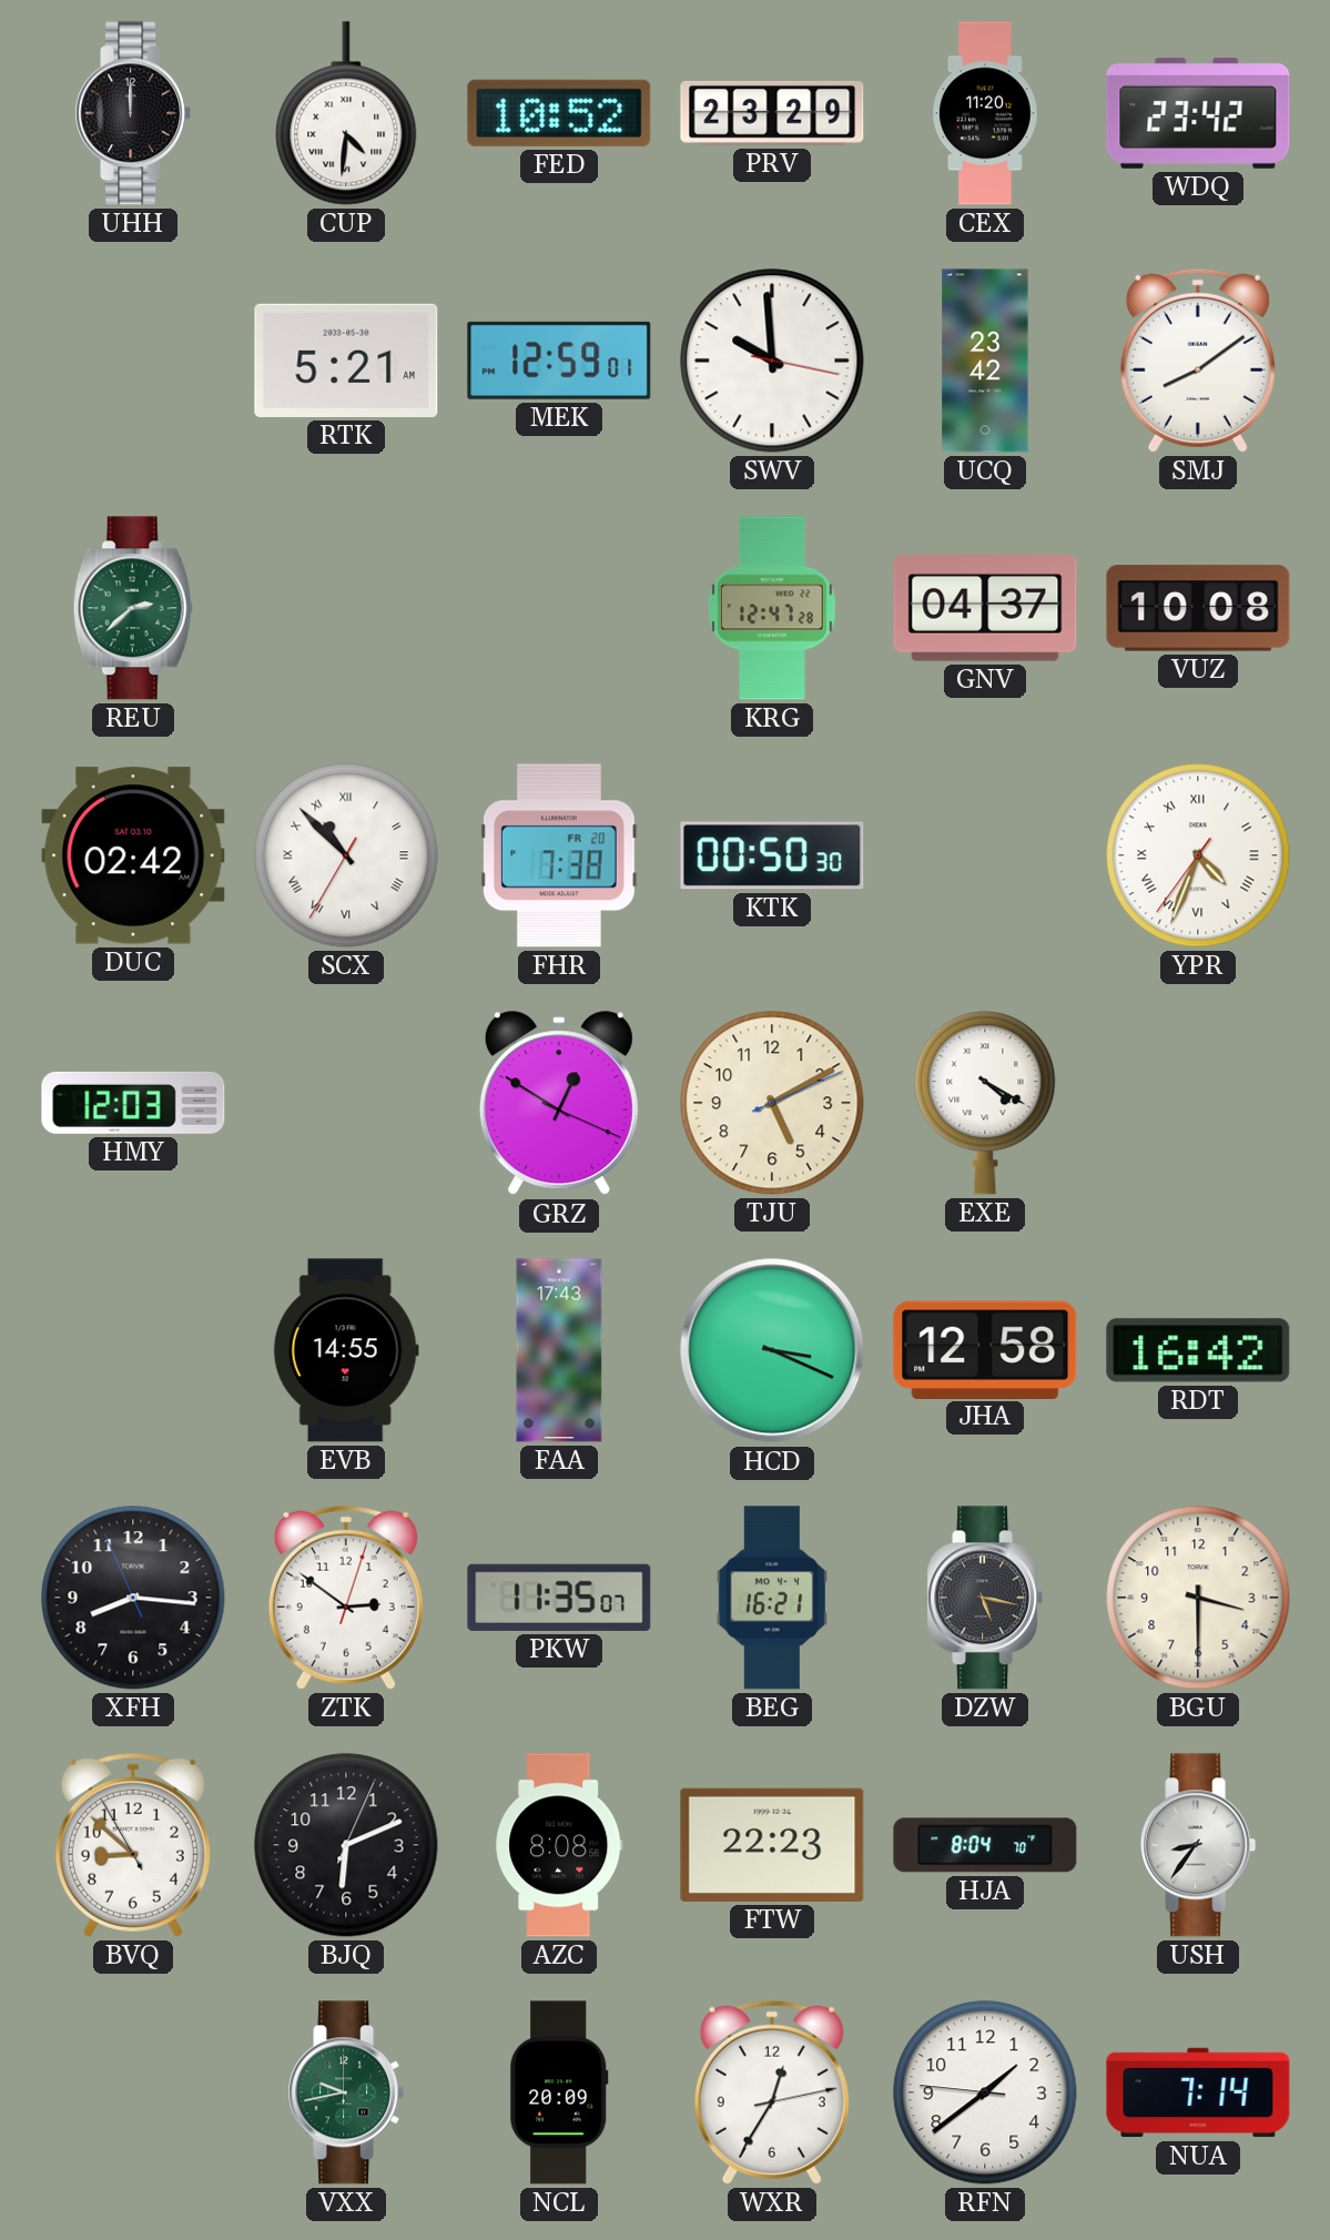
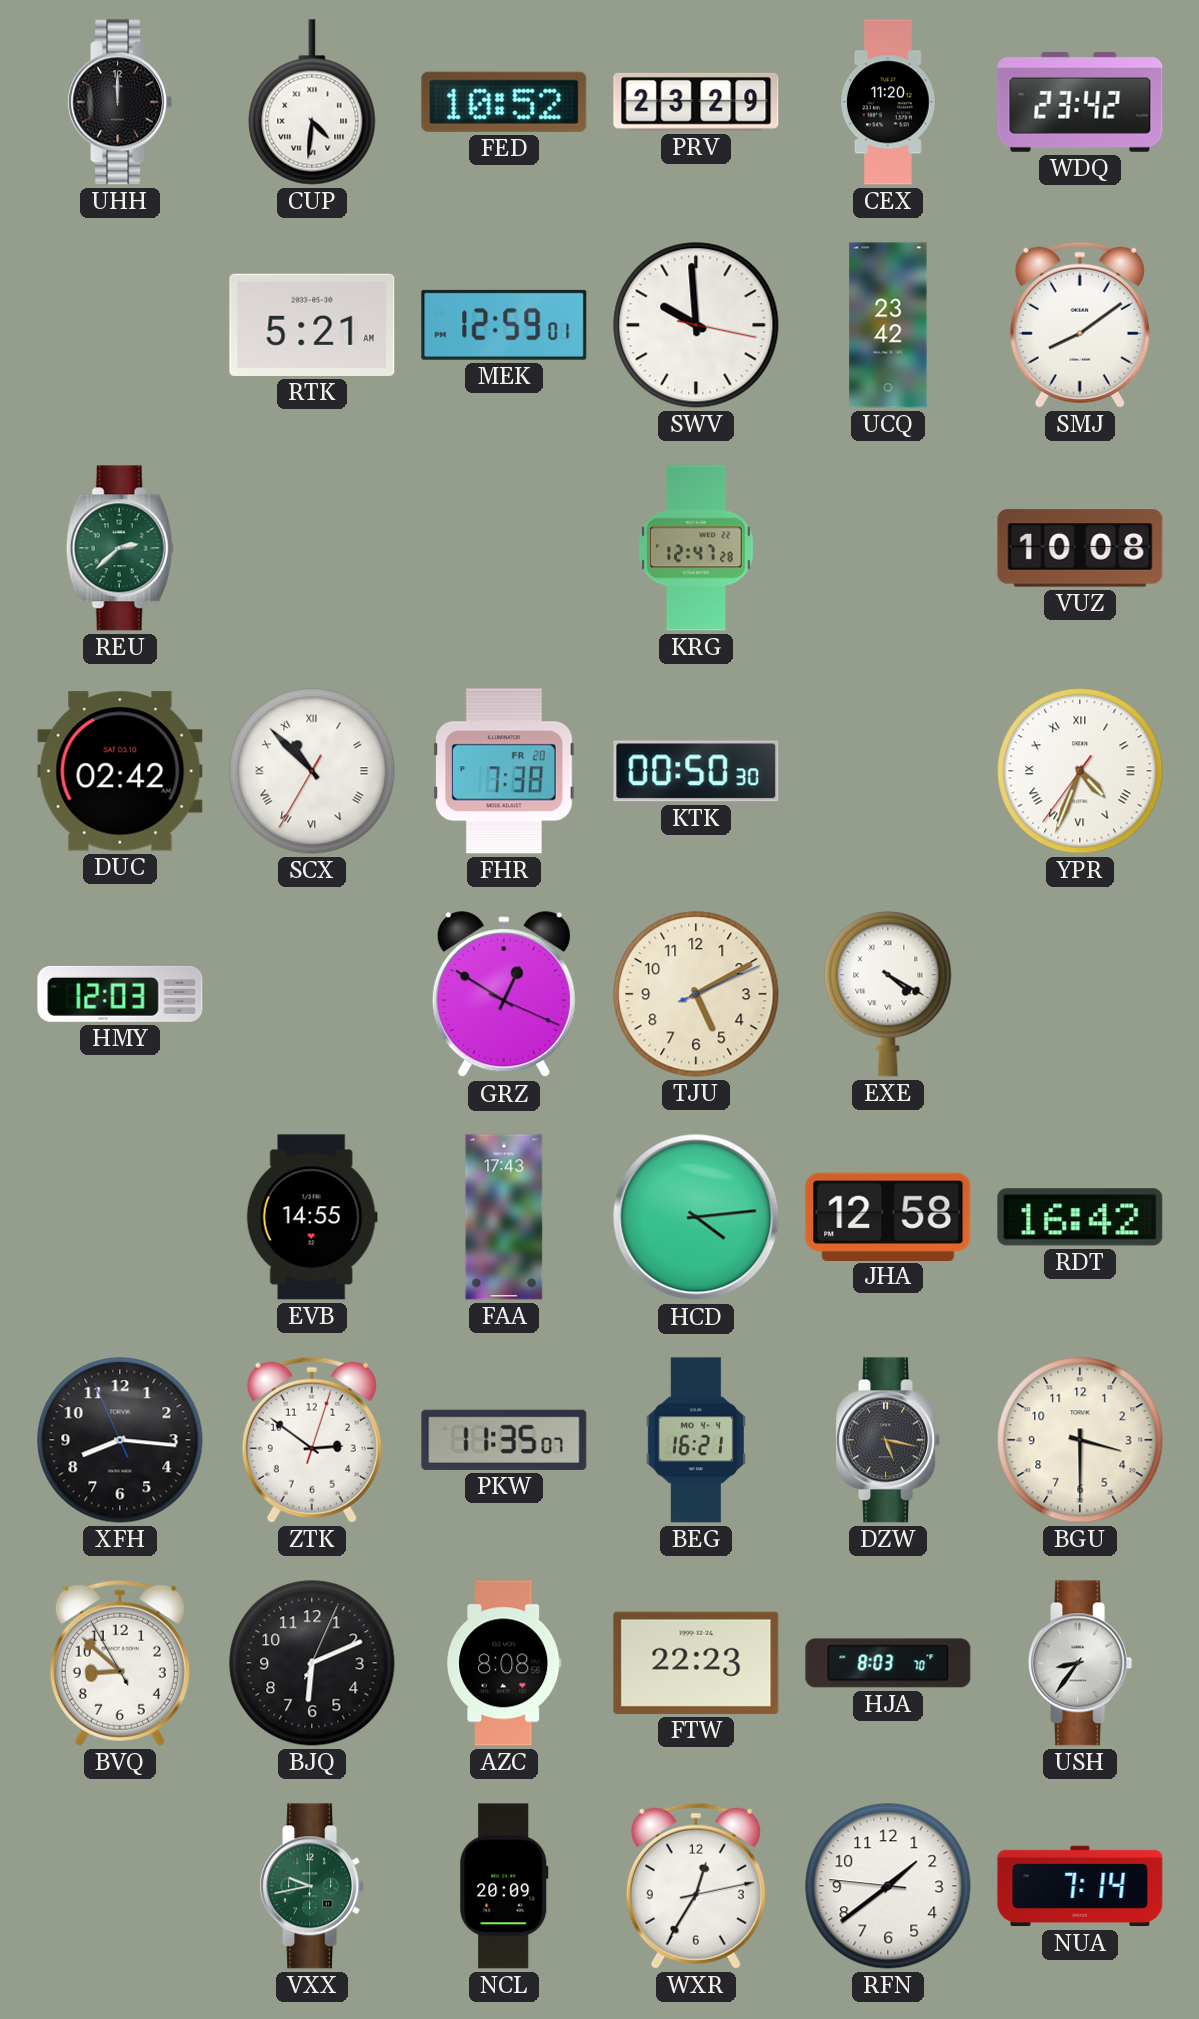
GNV: 04:37 -> none (985, 609)
HCD: 3:19 -> 4:14 (696, 1217)
HJA: 8:04 -> 8:03 (888, 1663)
